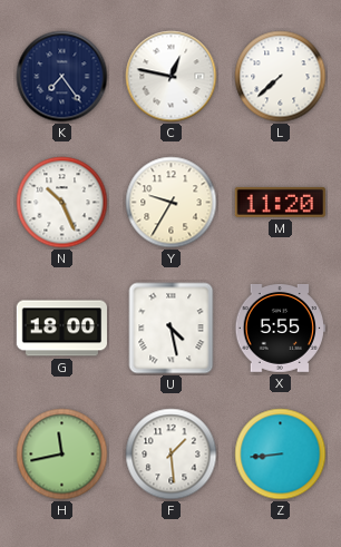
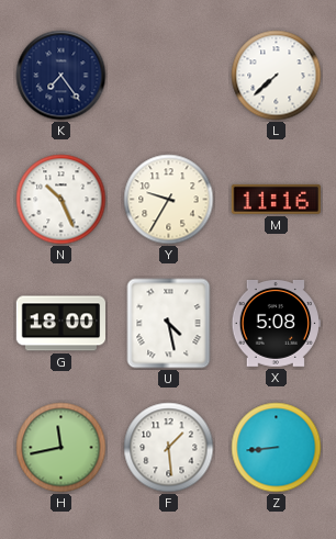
C: 12:47 -> none (172, 77)
M: 11:20 -> 11:16 (276, 199)
X: 5:55 -> 5:08 (276, 323)
